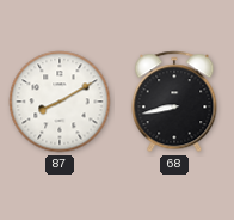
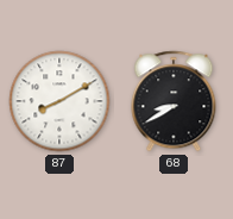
68: 8:43 -> 8:40 (174, 101)
